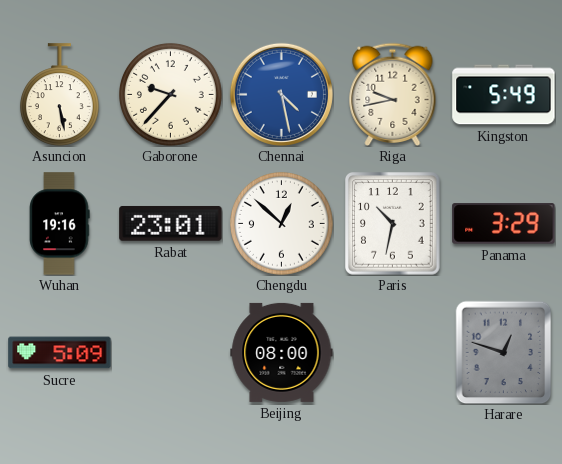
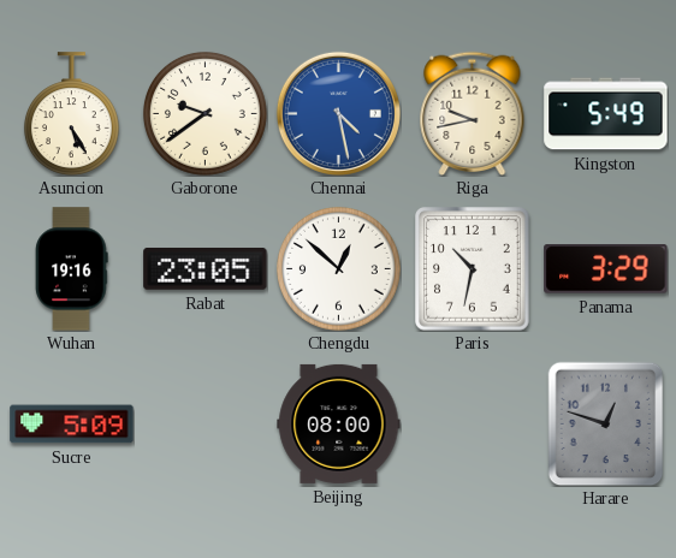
Asuncion: 5:28 -> 5:25 (71, 113)
Gaborone: 9:37 -> 9:39 (206, 114)
Rabat: 23:01 -> 23:05 (206, 269)
